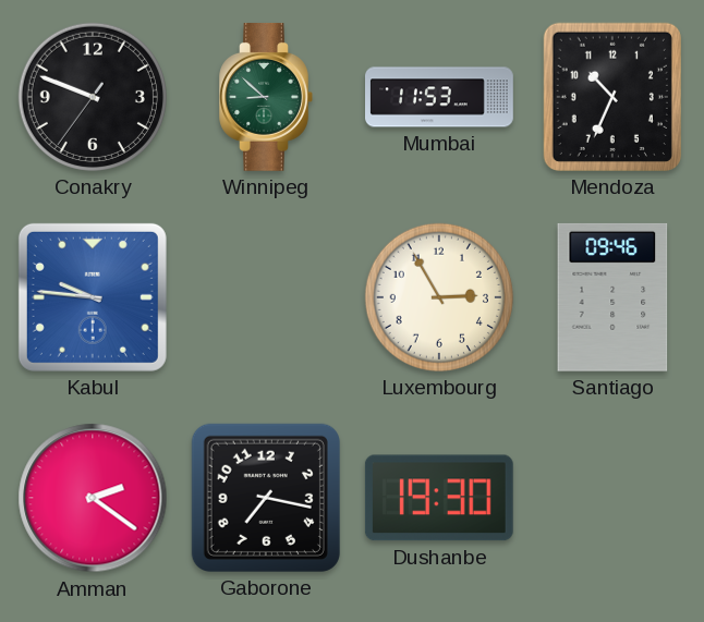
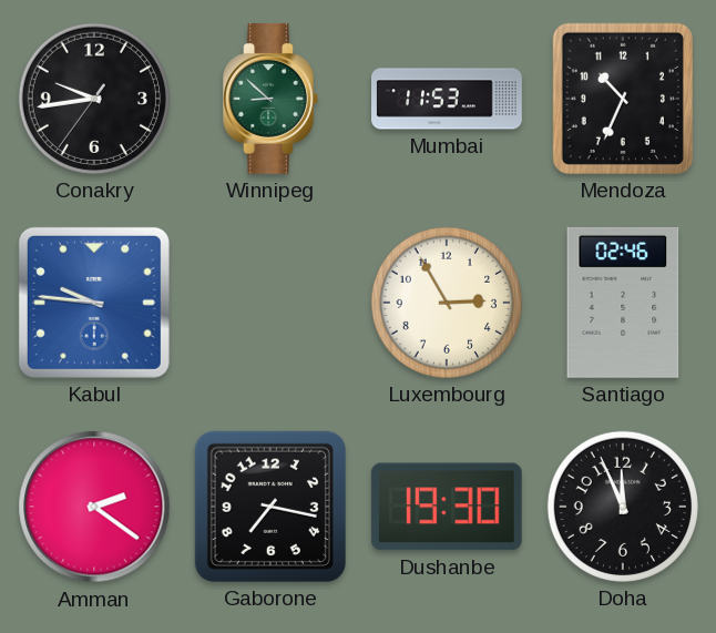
Conakry: 9:48 -> 9:43 (94, 99)
Santiago: 09:46 -> 02:46 (623, 303)
Doha: none -> 11:56 (623, 507)
